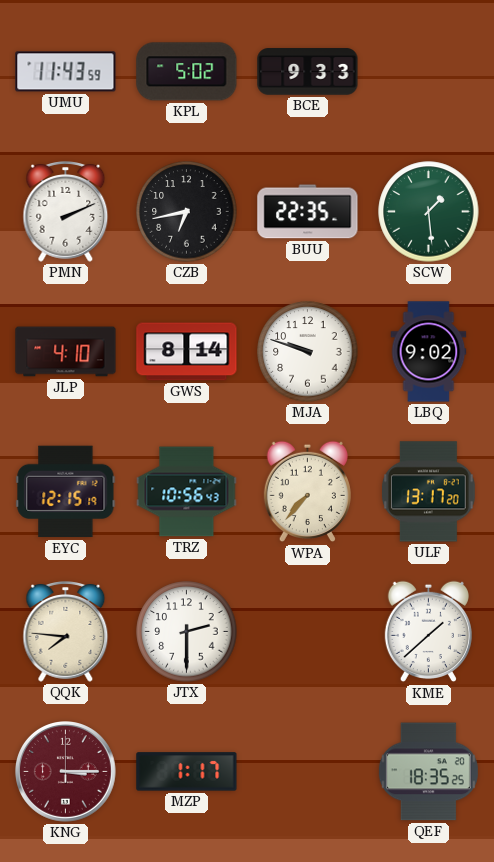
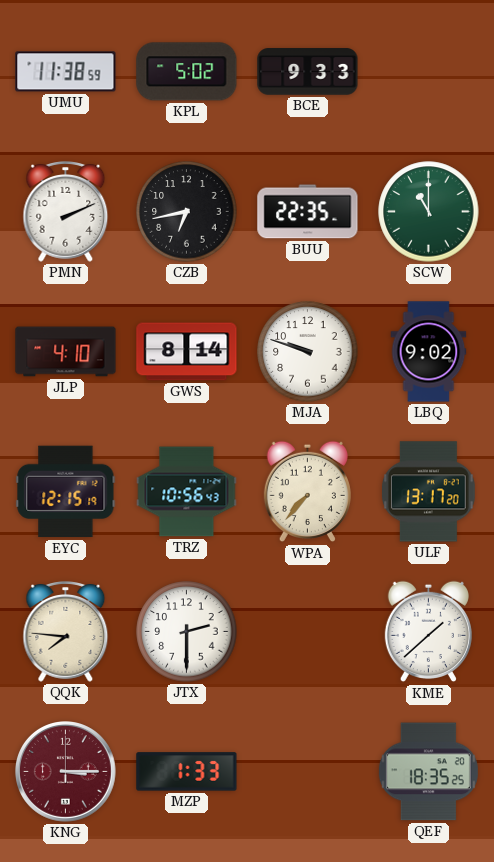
UMU: 11:43 -> 11:38 (66, 72)
SCW: 1:29 -> 11:00 (429, 212)
MZP: 1:17 -> 1:33 (187, 772)
